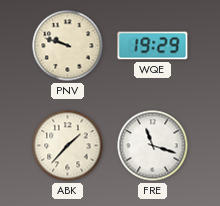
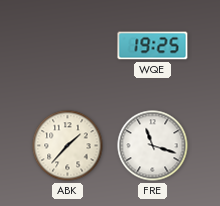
PNV: 9:48 -> none (68, 46)
WQE: 19:29 -> 19:25 (153, 46)
